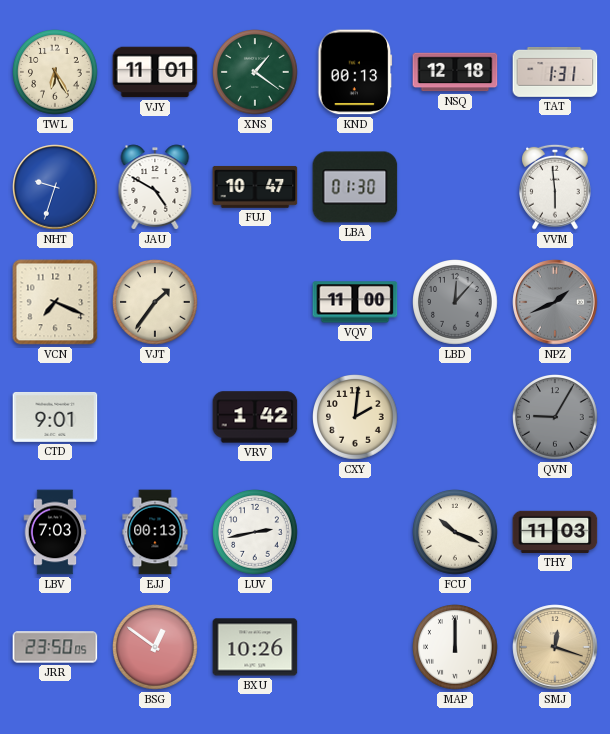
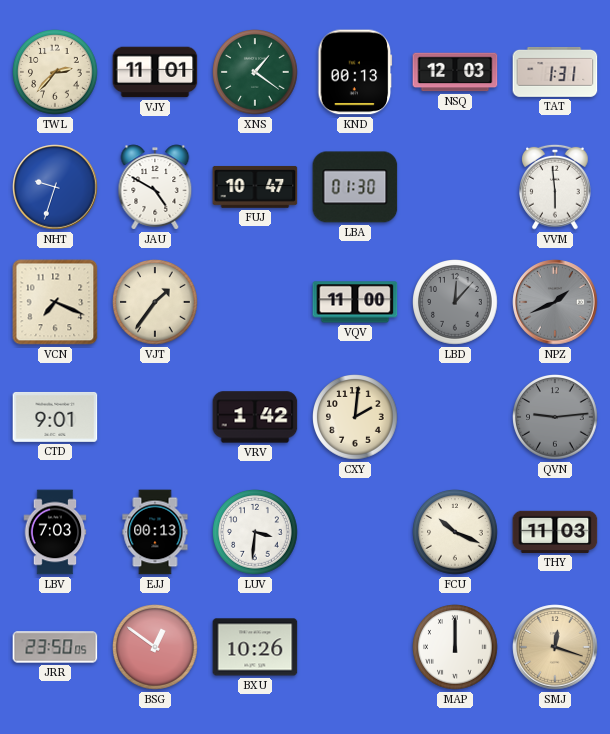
TWL: 6:25 -> 2:37 (55, 72)
NSQ: 12:18 -> 12:03 (455, 72)
QVN: 9:05 -> 9:14 (555, 417)
LUV: 2:43 -> 3:31 (255, 532)
